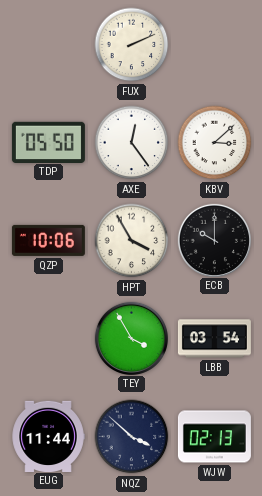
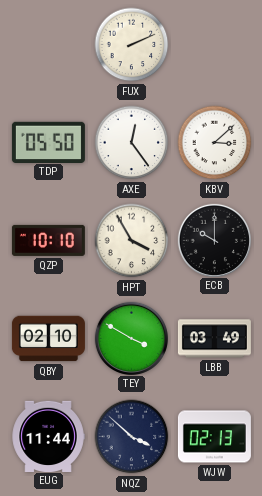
QZP: 10:06 -> 10:10 (48, 240)
QBY: none -> 02:10 (48, 339)
TEY: 3:55 -> 3:50 (131, 338)
LBB: 03:54 -> 03:49 (214, 339)
